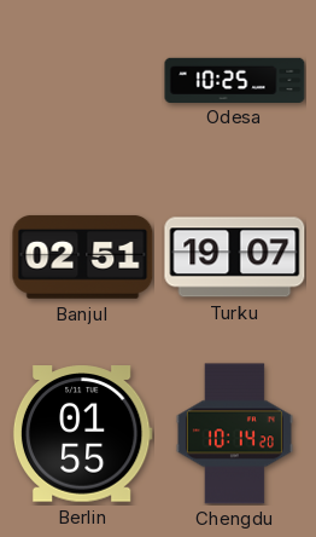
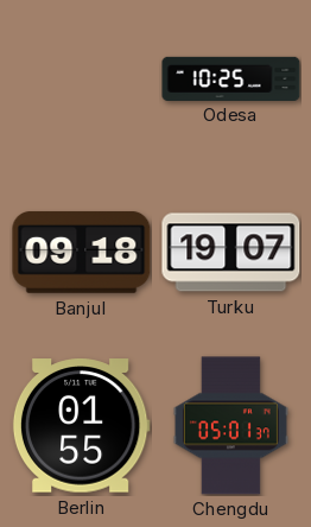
Banjul: 02:51 -> 09:18 (82, 252)
Chengdu: 10:14 -> 05:01 (230, 426)
